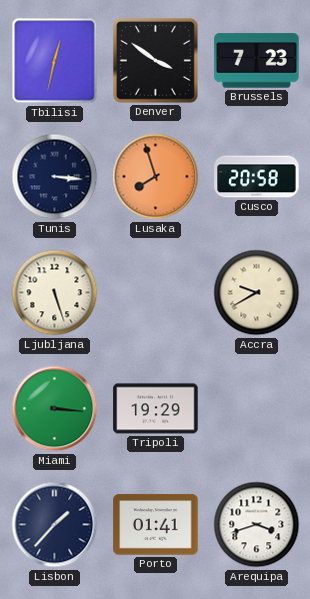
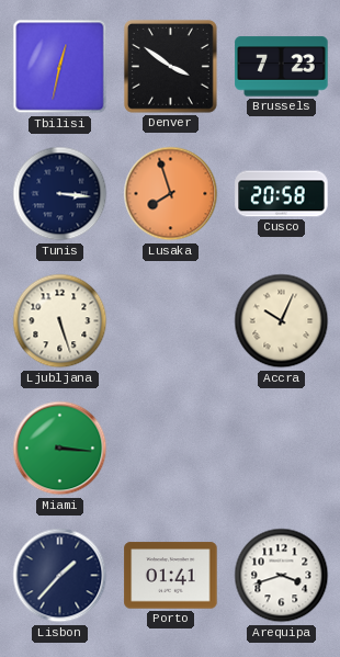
Accra: 9:40 -> 10:04 (282, 321)
Tripoli: 19:29 -> none (156, 409)
